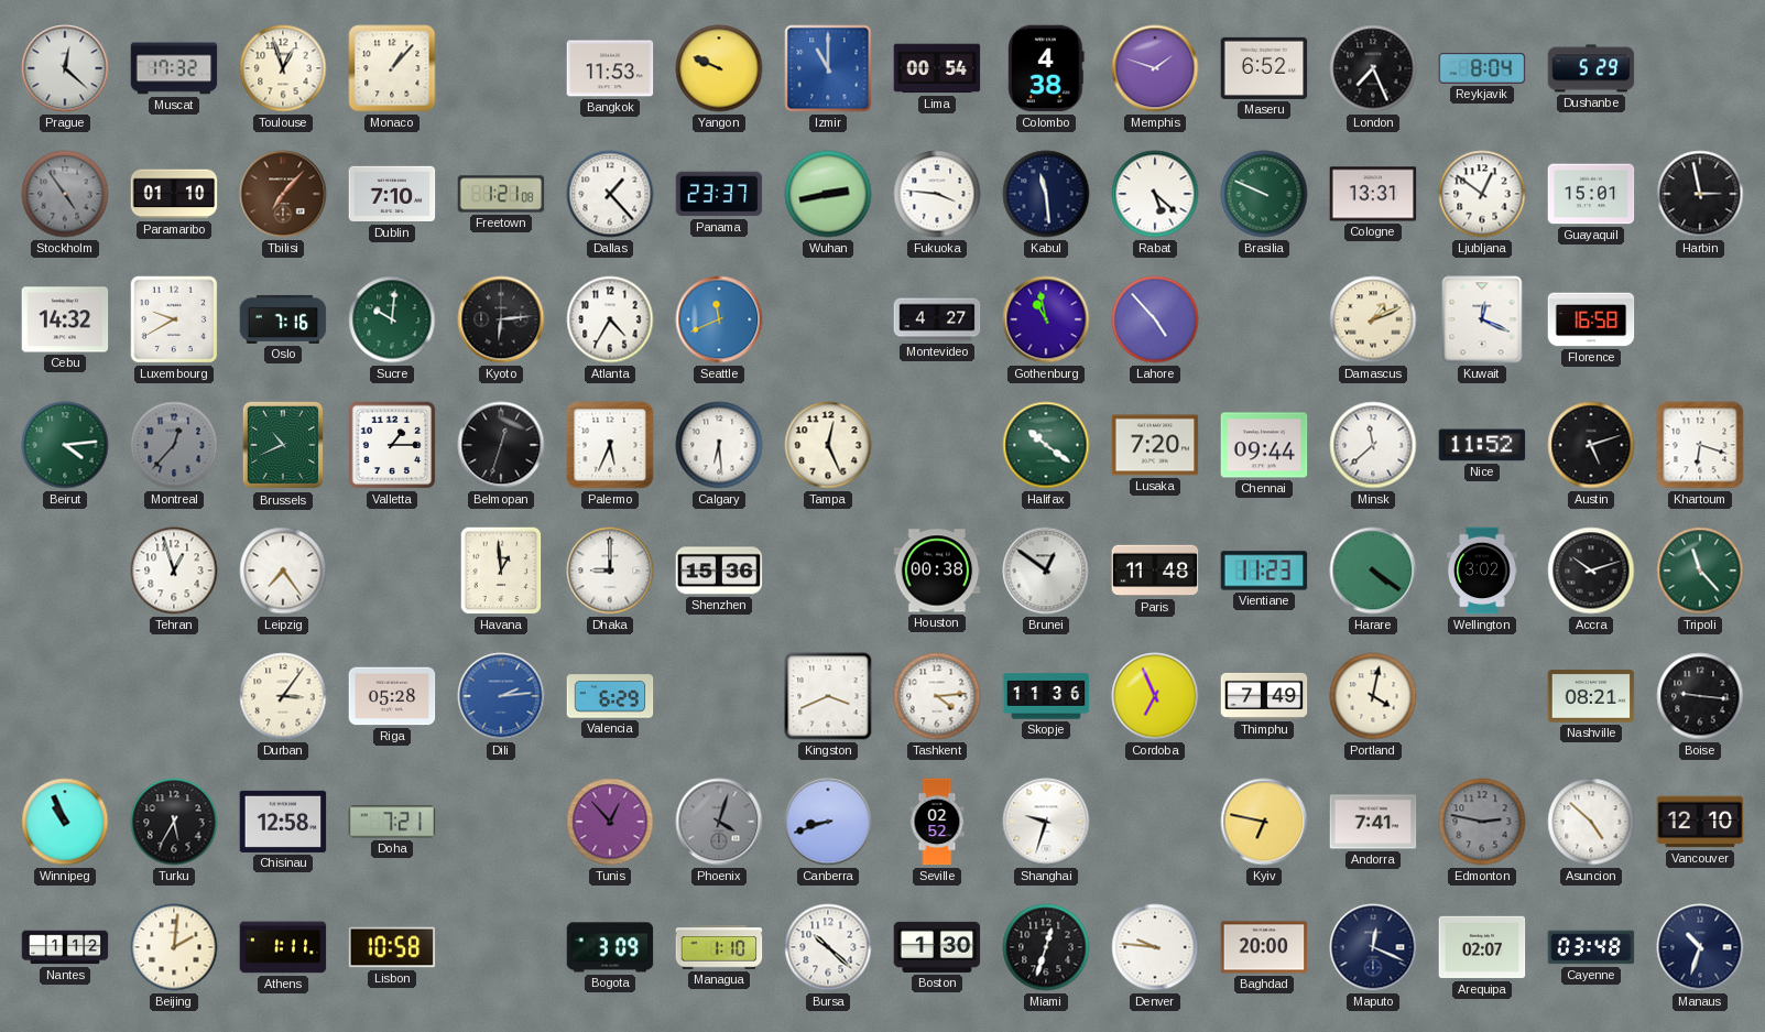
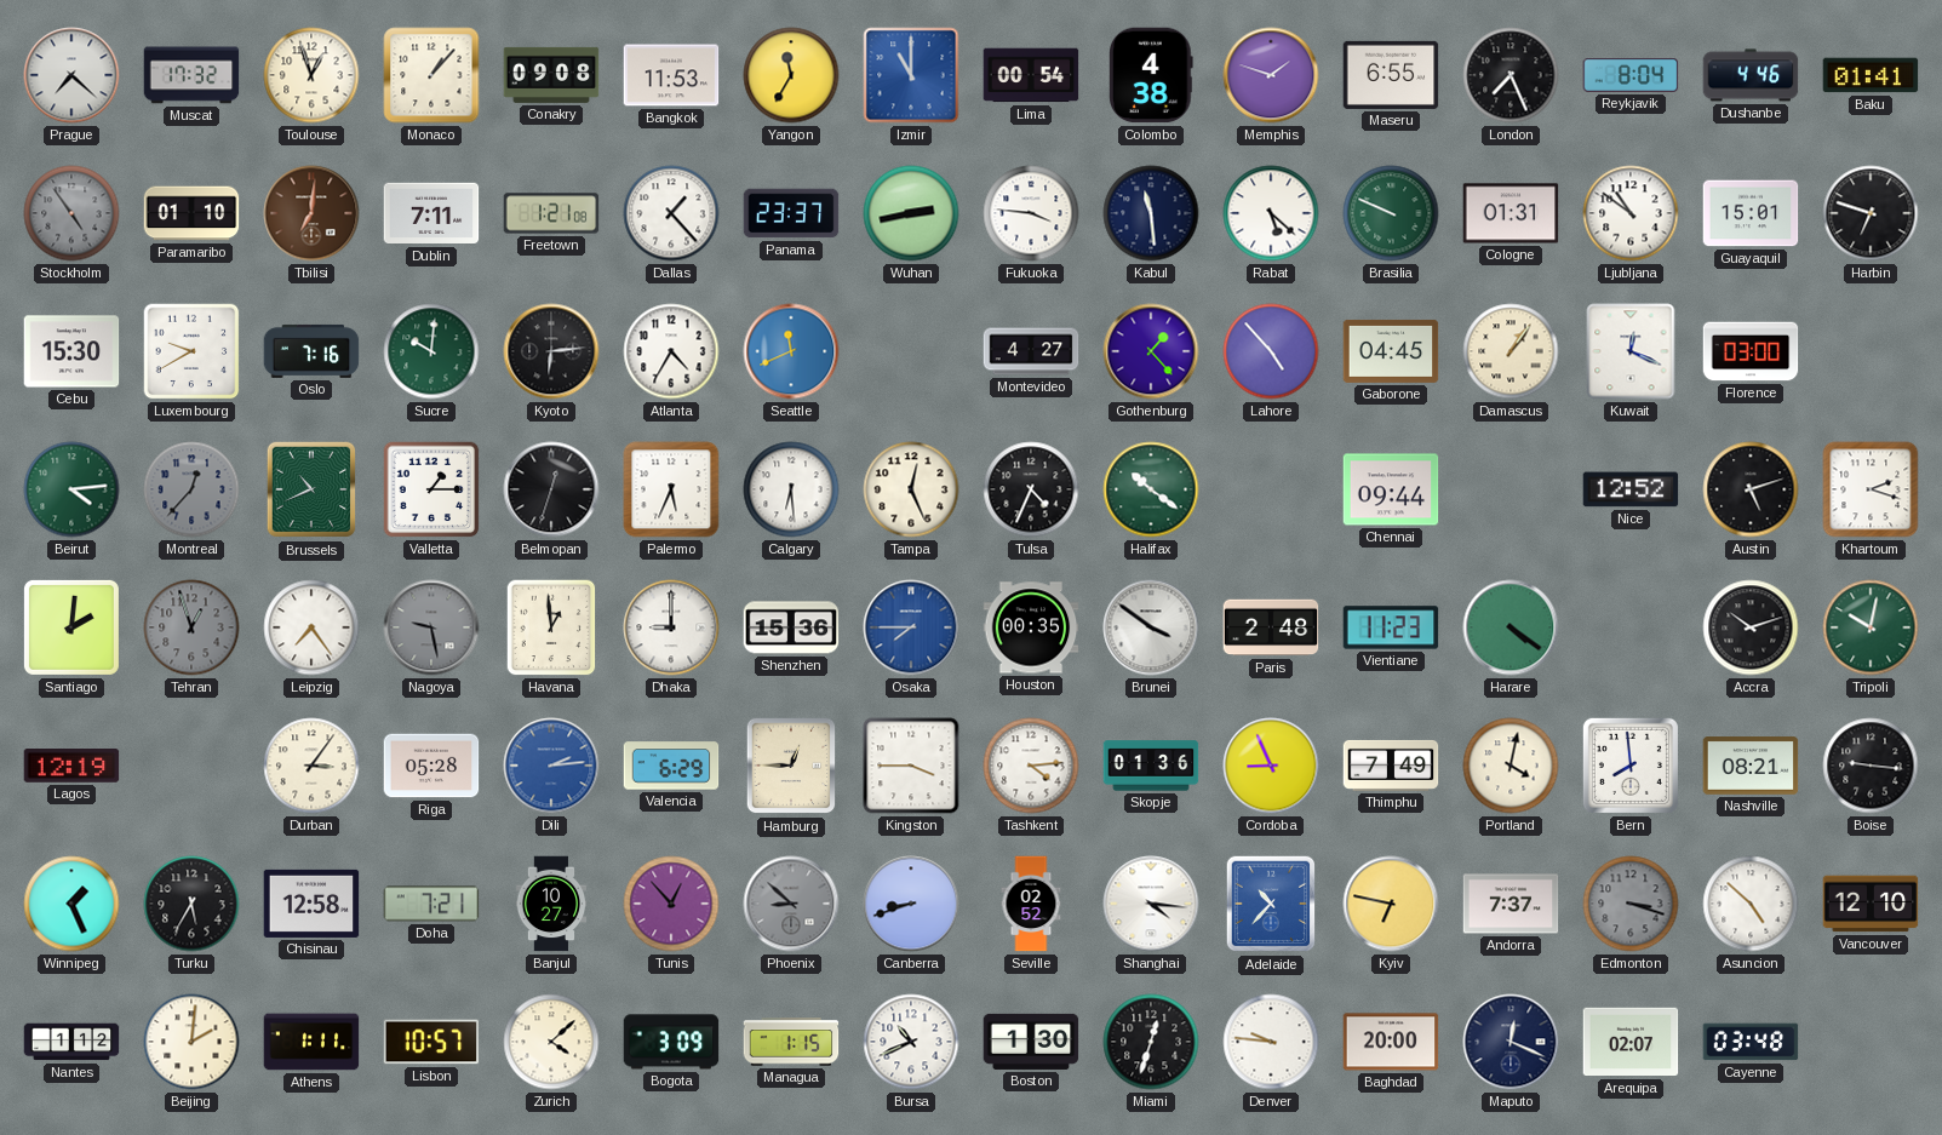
Prague: 12:22 -> 7:22 (71, 75)
Conakry: none -> 09:08 (551, 75)
Yangon: 9:49 -> 11:35 (791, 75)
Maseru: 6:52 -> 6:55 (1391, 75)
Dushanbe: 5:29 -> 4:46 (1751, 75)
Baku: none -> 01:41 (1871, 75)
Tbilisi: 7:07 -> 7:01 (311, 213)
Dublin: 7:10 -> 7:11 (431, 213)
Cologne: 13:31 -> 01:31 (1511, 213)
Ljubljana: 12:51 -> 10:51 (1631, 213)
Harbin: 2:58 -> 6:48 (1871, 213)
Cebu: 14:32 -> 15:30 (71, 351)
Gothenburg: 10:58 -> 1:23 (1151, 351)
Gaborone: none -> 04:45 (1391, 351)
Damascus: 1:11 -> 1:06 (1511, 351)
Florence: 16:58 -> 03:00 (1751, 351)
Tulsa: none -> 4:34 (1031, 489)
Lusaka: 7:20 -> none (1155, 445)
Minsk: 11:38 -> none (1373, 445)
Nice: 11:52 -> 12:52 (1631, 489)
Khartoum: 6:18 -> 2:18 (1871, 489)
Santiago: none -> 2:01 (71, 627)
Tehran dial: white -> grey (191, 627)
Nagoya: none -> 9:28 (431, 627)
Osaka: none -> 7:45 (911, 627)
Houston: 00:38 -> 00:35 (1031, 627)
Brunei: 12:51 -> 3:51 (1151, 627)
Paris: 11:48 -> 2:48 (1271, 627)
Wellington: 3:02 -> none (1482, 571)
Tripoli: 11:23 -> 10:02 (1871, 627)
Lagos: none -> 12:19 (71, 767)
Hamburg: none -> 12:45 (791, 766)
Kingston: 3:41 -> 3:45 (911, 766)
Skopje: 11:36 -> 01:36 (1151, 766)
Cordoba: 6:56 -> 8:56 (1271, 766)
Bern: none -> 7:59 (1631, 766)
Winnipeg: 10:56 -> 1:26 (71, 904)
Banjul: none -> 10:27 (551, 904)
Phoenix: 4:03 -> 8:52 (791, 904)
Shanghai: 9:33 -> 4:16 (1151, 904)
Adelaide: none -> 10:37 (1271, 904)
Andorra: 7:41 -> 7:37 (1511, 904)
Edmonton: 2:47 -> 3:18 (1631, 904)
Lisbon: 10:58 -> 10:57 (431, 1042)
Zurich: none -> 4:08 (551, 1042)
Managua: 1:10 -> 1:15 (791, 1042)
Bursa: 10:22 -> 10:41 (911, 1042)
Manaus: 10:33 -> none (1700, 947)
